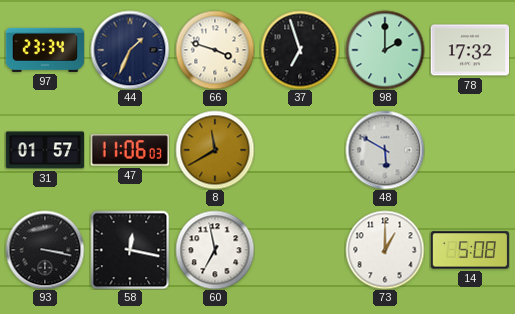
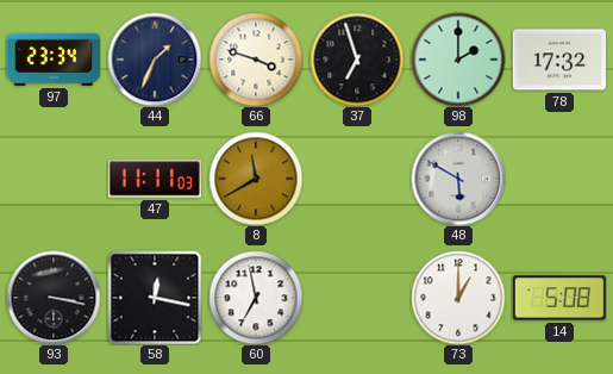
31: 01:57 -> none (45, 150)
47: 11:06 -> 11:11 (154, 179)
